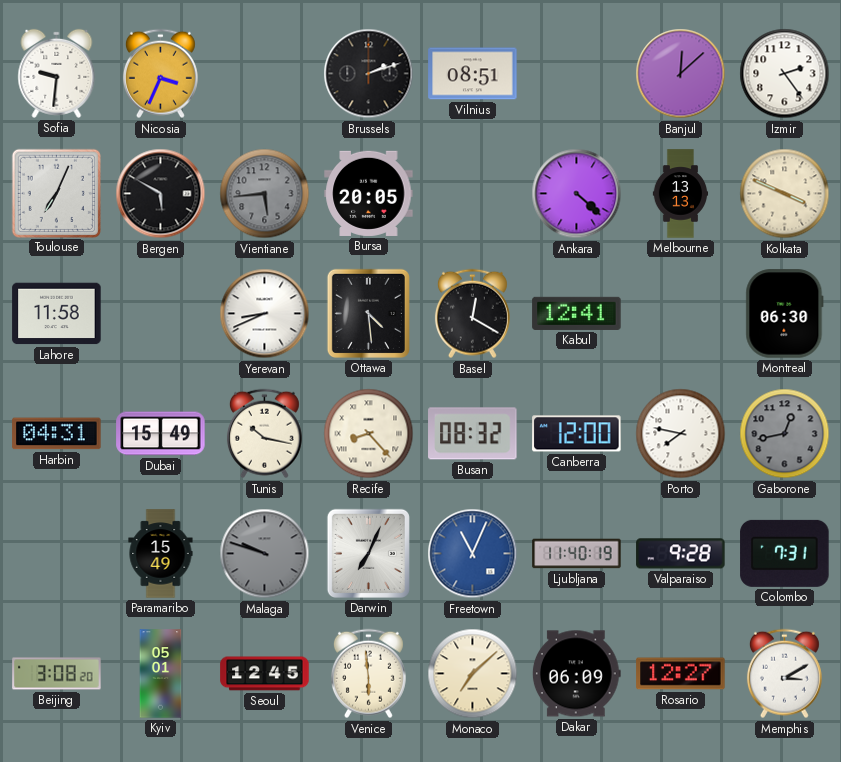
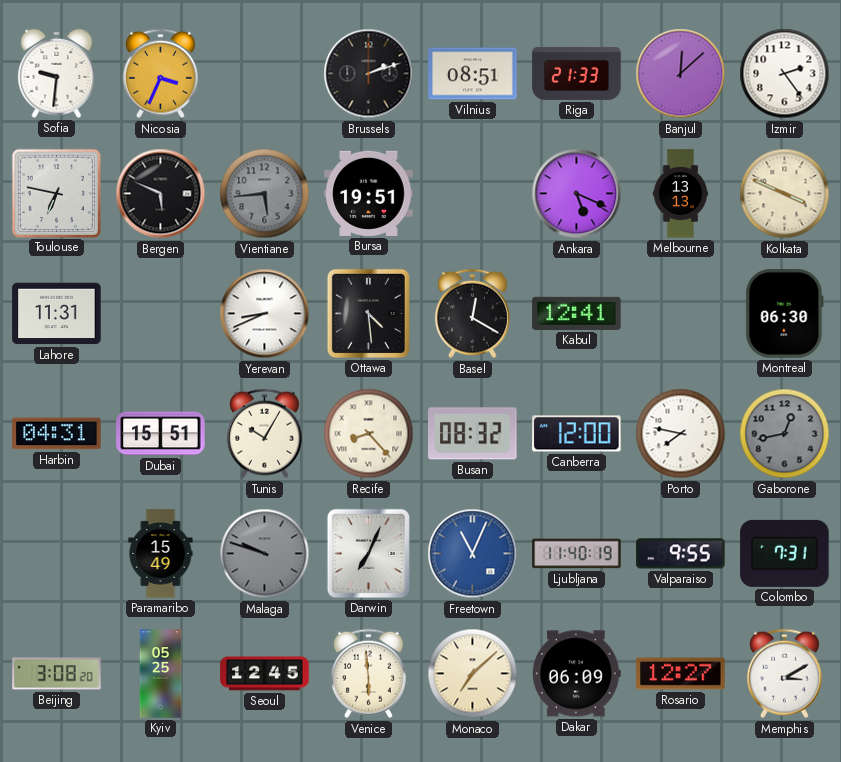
Riga: none -> 21:33 (577, 73)
Toulouse: 7:04 -> 6:47 (56, 193)
Bergen: 5:50 -> 5:49 (161, 194)
Bursa: 20:05 -> 19:51 (369, 193)
Ankara: 4:22 -> 5:19 (577, 194)
Lahore: 11:58 -> 11:31 (57, 314)
Dubai: 15:49 -> 15:51 (161, 434)
Tunis: 10:17 -> 10:05 (264, 434)
Valparaiso: 9:28 -> 9:55 (681, 554)
Kyiv: 05:01 -> 05:25 (161, 674)
